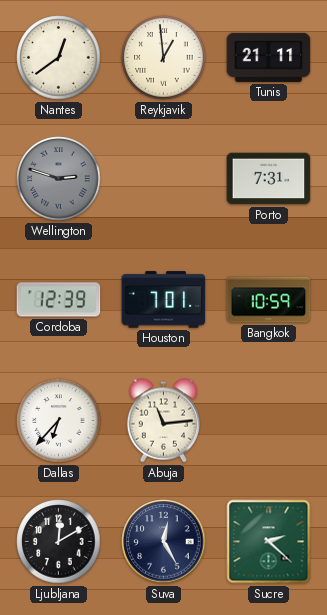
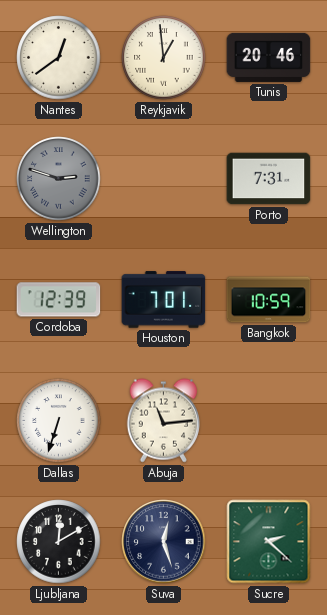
Tunis: 21:11 -> 20:46 (269, 57)
Dallas: 6:37 -> 6:33 (59, 421)
Suva: 12:25 -> 12:27 (164, 542)
